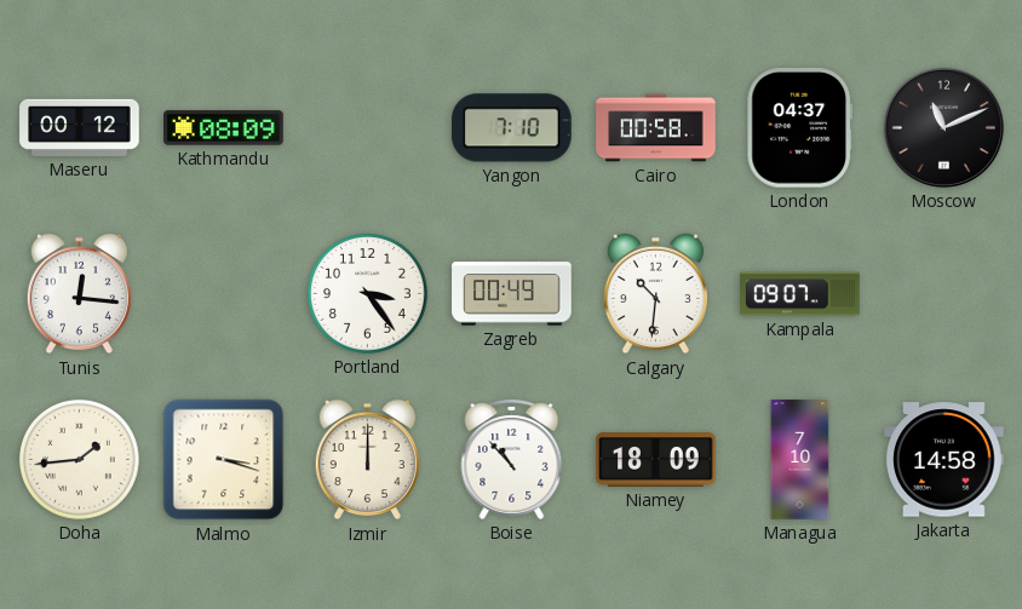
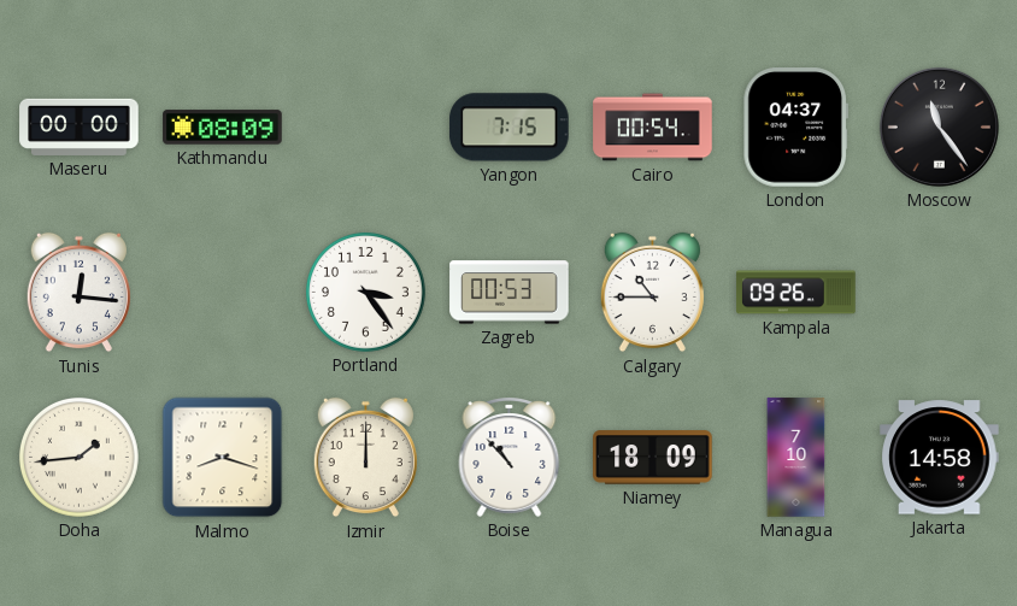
Maseru: 00:12 -> 00:00 (80, 127)
Yangon: 7:10 -> 7:15 (510, 128)
Cairo: 00:58 -> 00:54 (653, 128)
Moscow: 11:11 -> 11:24 (939, 127)
Zagreb: 00:49 -> 00:53 (510, 293)
Calgary: 10:31 -> 10:45 (652, 293)
Kampala: 09:07 -> 09:26 (796, 293)
Malmo: 3:18 -> 8:18 (223, 458)
